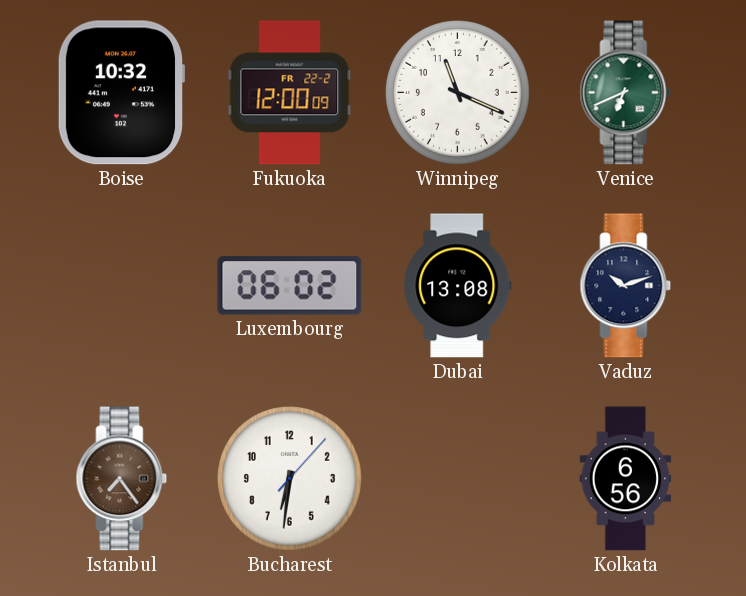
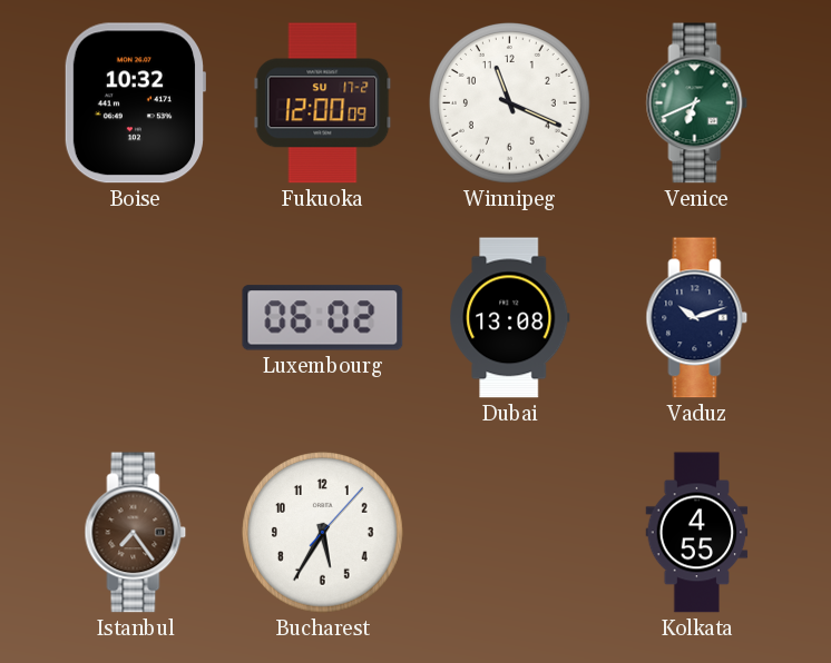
Fukuoka date: FR 22-2 -> SU 17-2 (323, 103)
Bucharest: 6:31 -> 5:35 (323, 533)
Kolkata: 6:56 -> 4:55 (697, 533)
